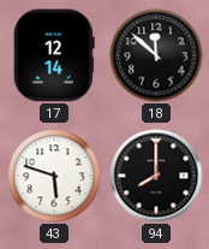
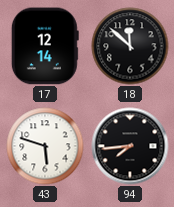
94: 8:00 -> 7:44 (130, 146)
